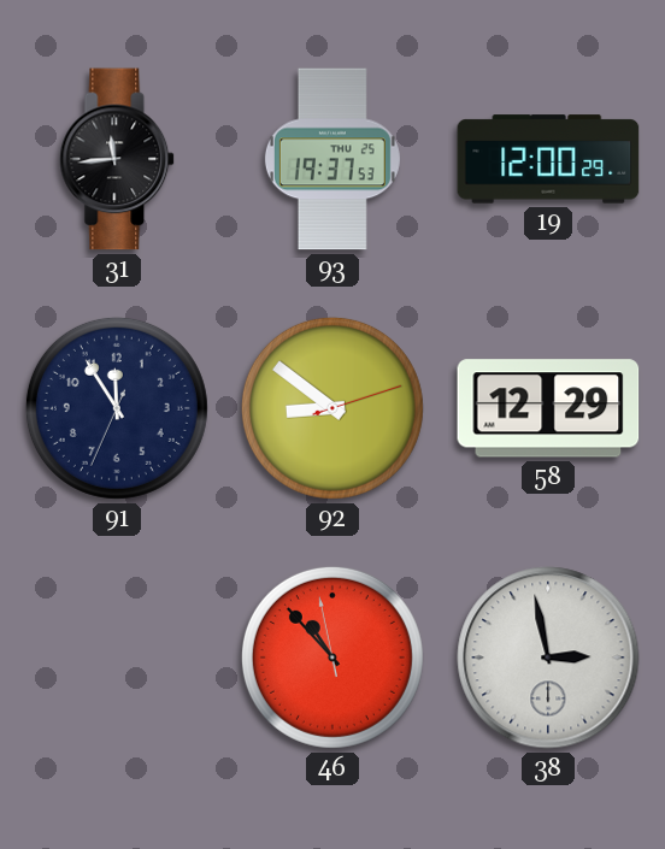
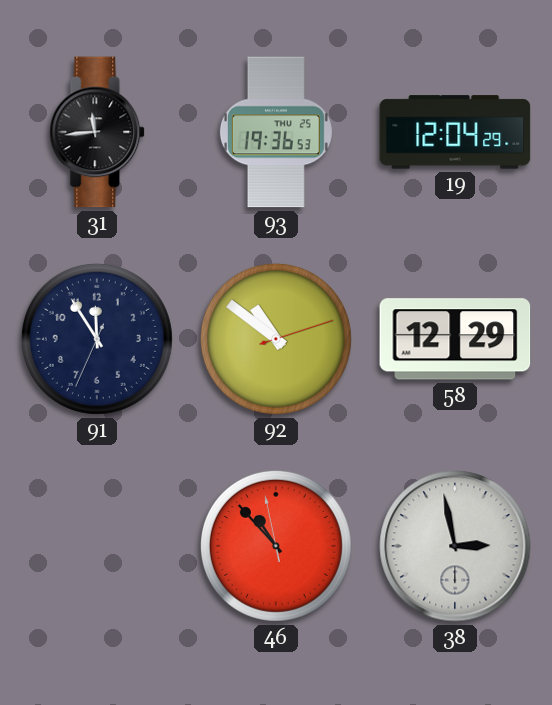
93: 19:37 -> 19:36 (276, 132)
19: 12:00 -> 12:04 (455, 132)
92: 8:51 -> 10:51 (276, 339)
